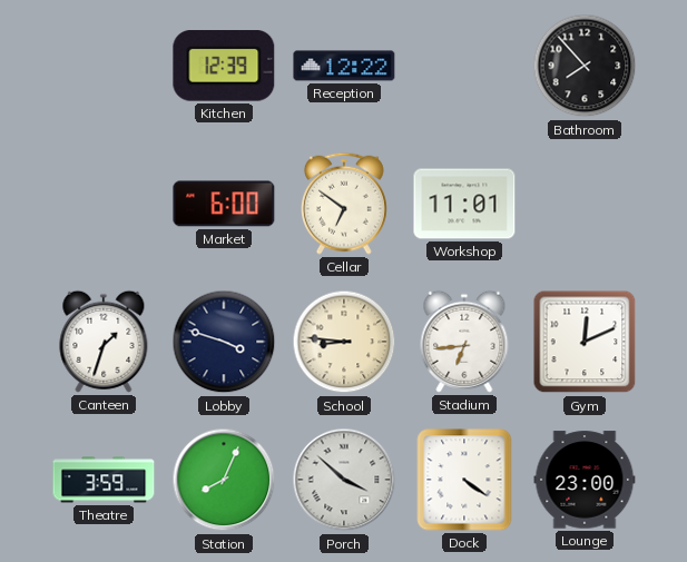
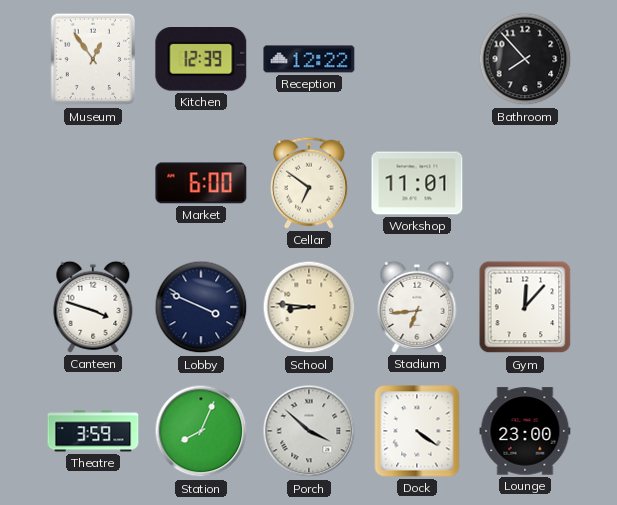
Museum: none -> 12:54 (93, 59)
Canteen: 1:33 -> 3:48 (93, 307)
Lobby: 3:48 -> 3:49 (201, 307)
Gym: 12:11 -> 12:07 (525, 307)
